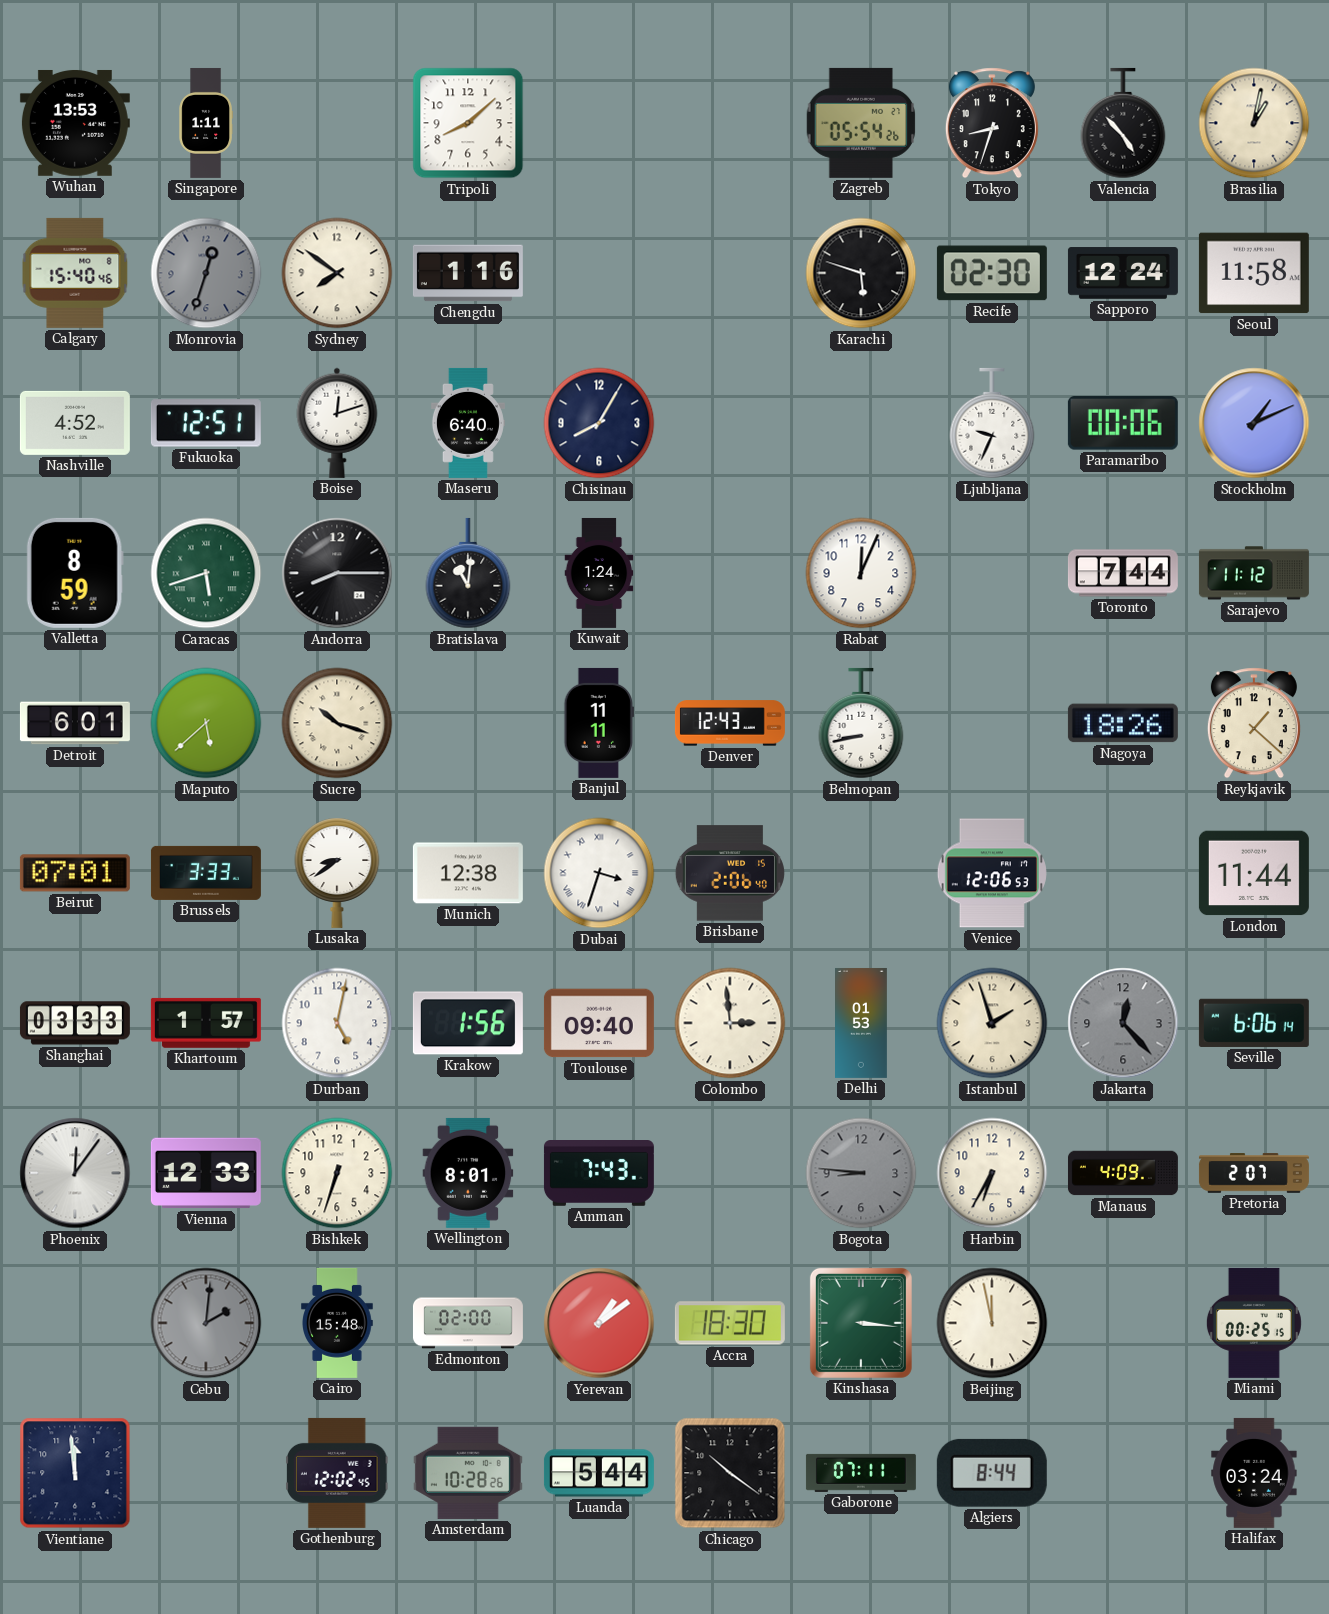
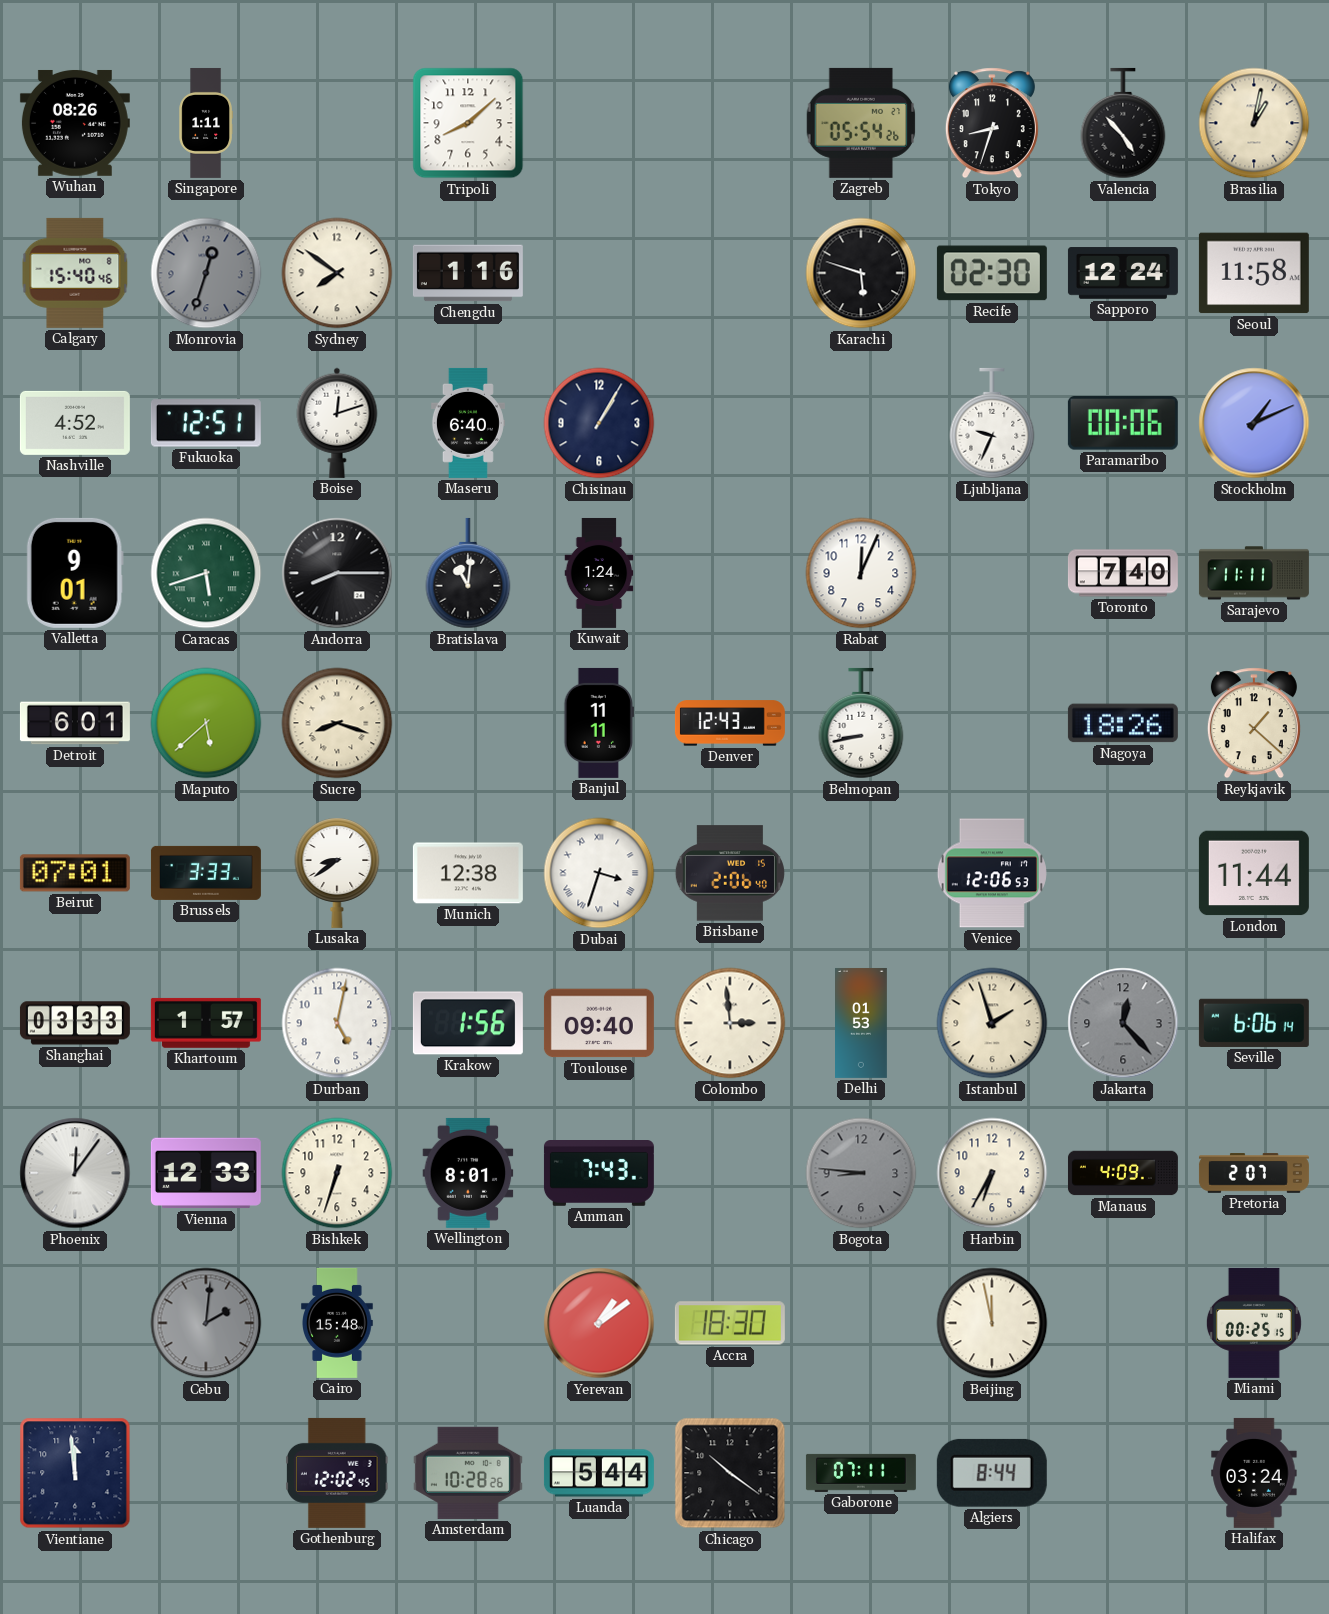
Wuhan: 13:53 -> 08:26 (75, 123)
Chisinau: 8:05 -> 1:05 (599, 423)
Valletta: 8:59 -> 9:01 (75, 573)
Toronto: 7:44 -> 7:40 (1123, 573)
Sarajevo: 11:12 -> 11:11 (1254, 573)
Sucre: 10:18 -> 8:18 (337, 723)
Edmonton: 02:00 -> none (468, 1323)
Kinshasa: 3:16 -> none (861, 1323)
